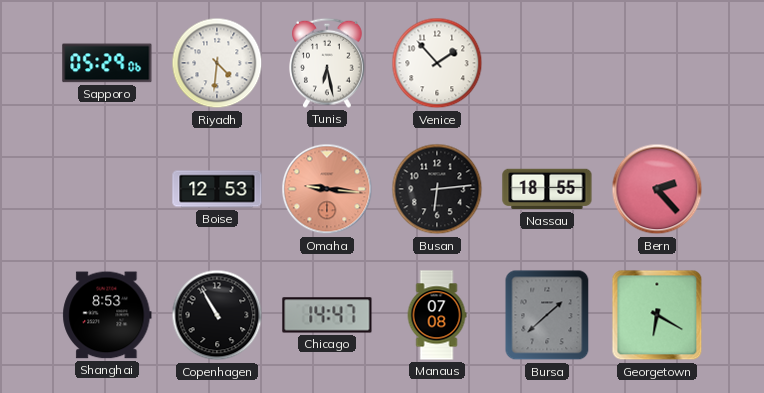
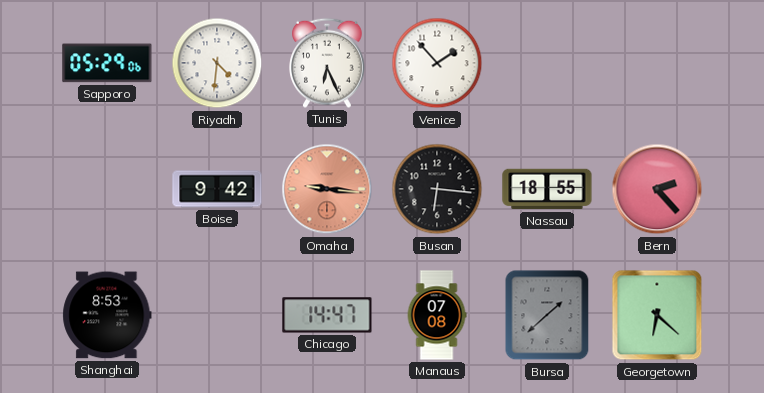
Tunis: 6:28 -> 6:26 (328, 63)
Boise: 12:53 -> 9:42 (217, 189)
Busan: 6:14 -> 6:16 (437, 189)
Copenhagen: 10:55 -> none (217, 315)
Georgetown: 6:20 -> 6:22 (657, 315)
